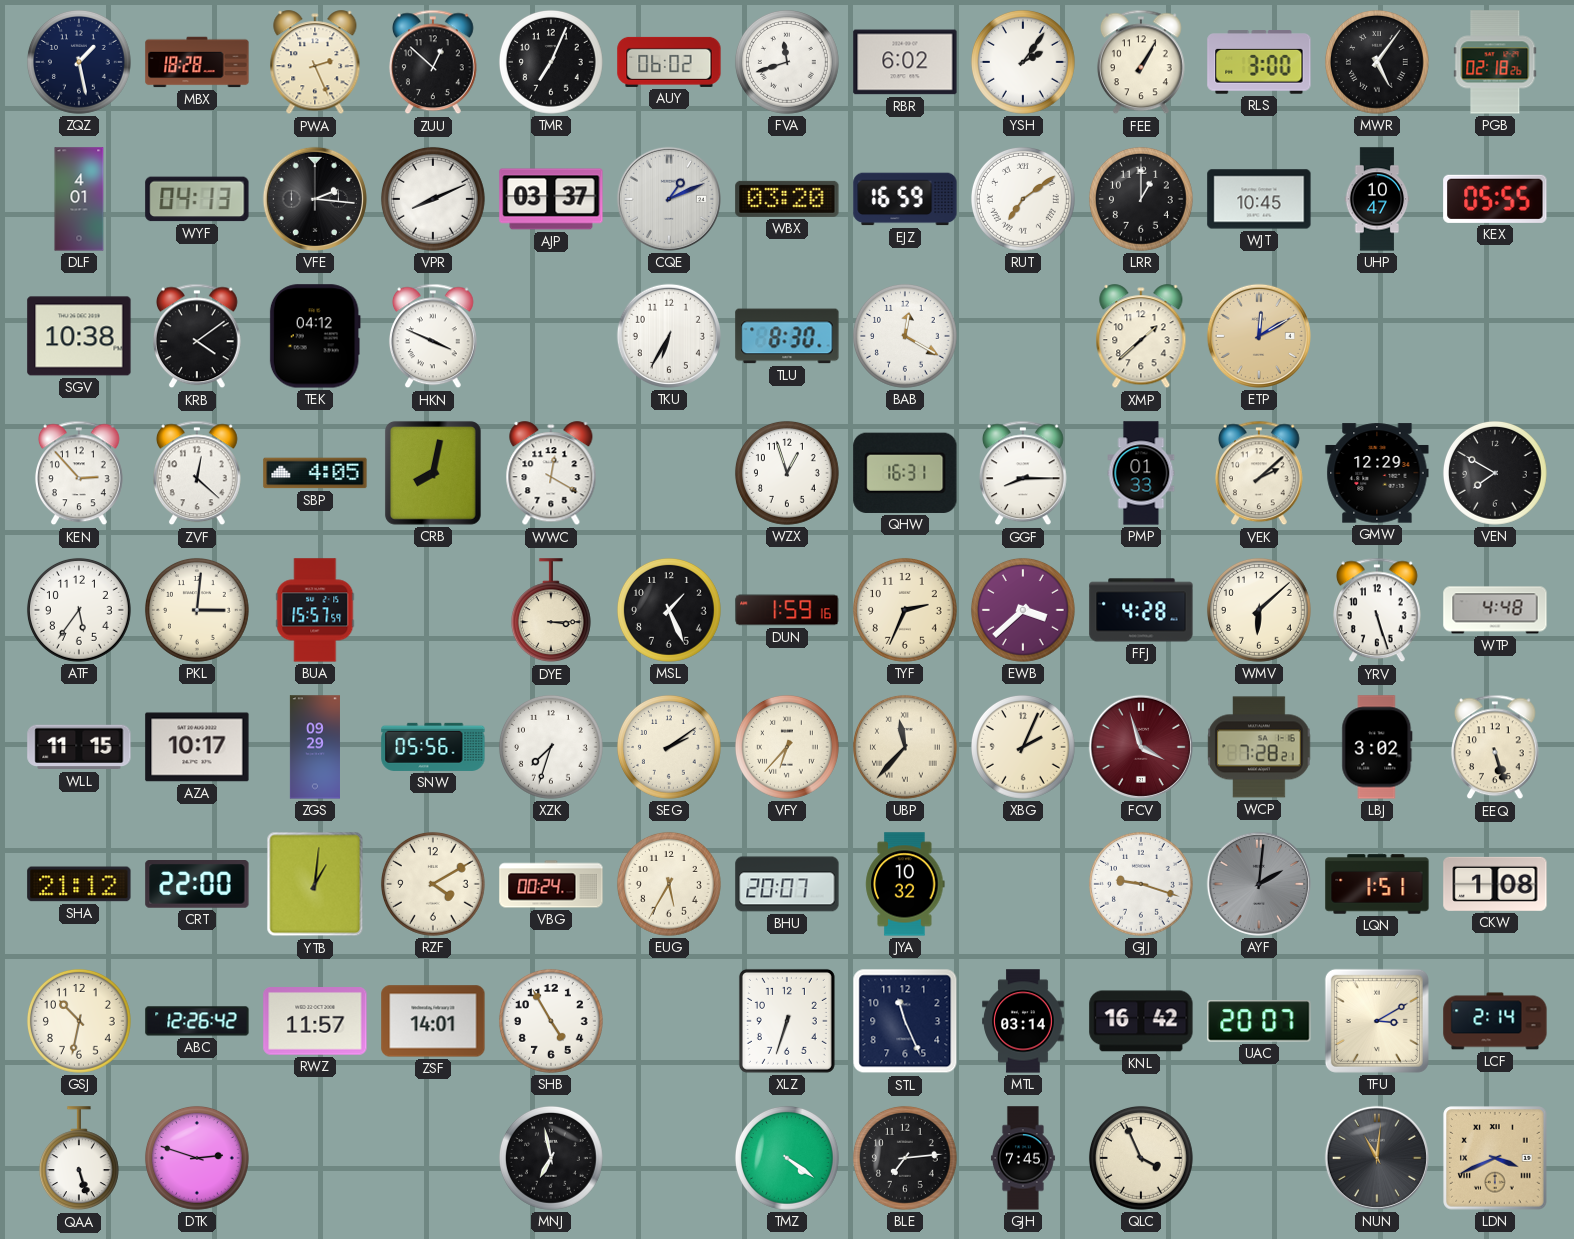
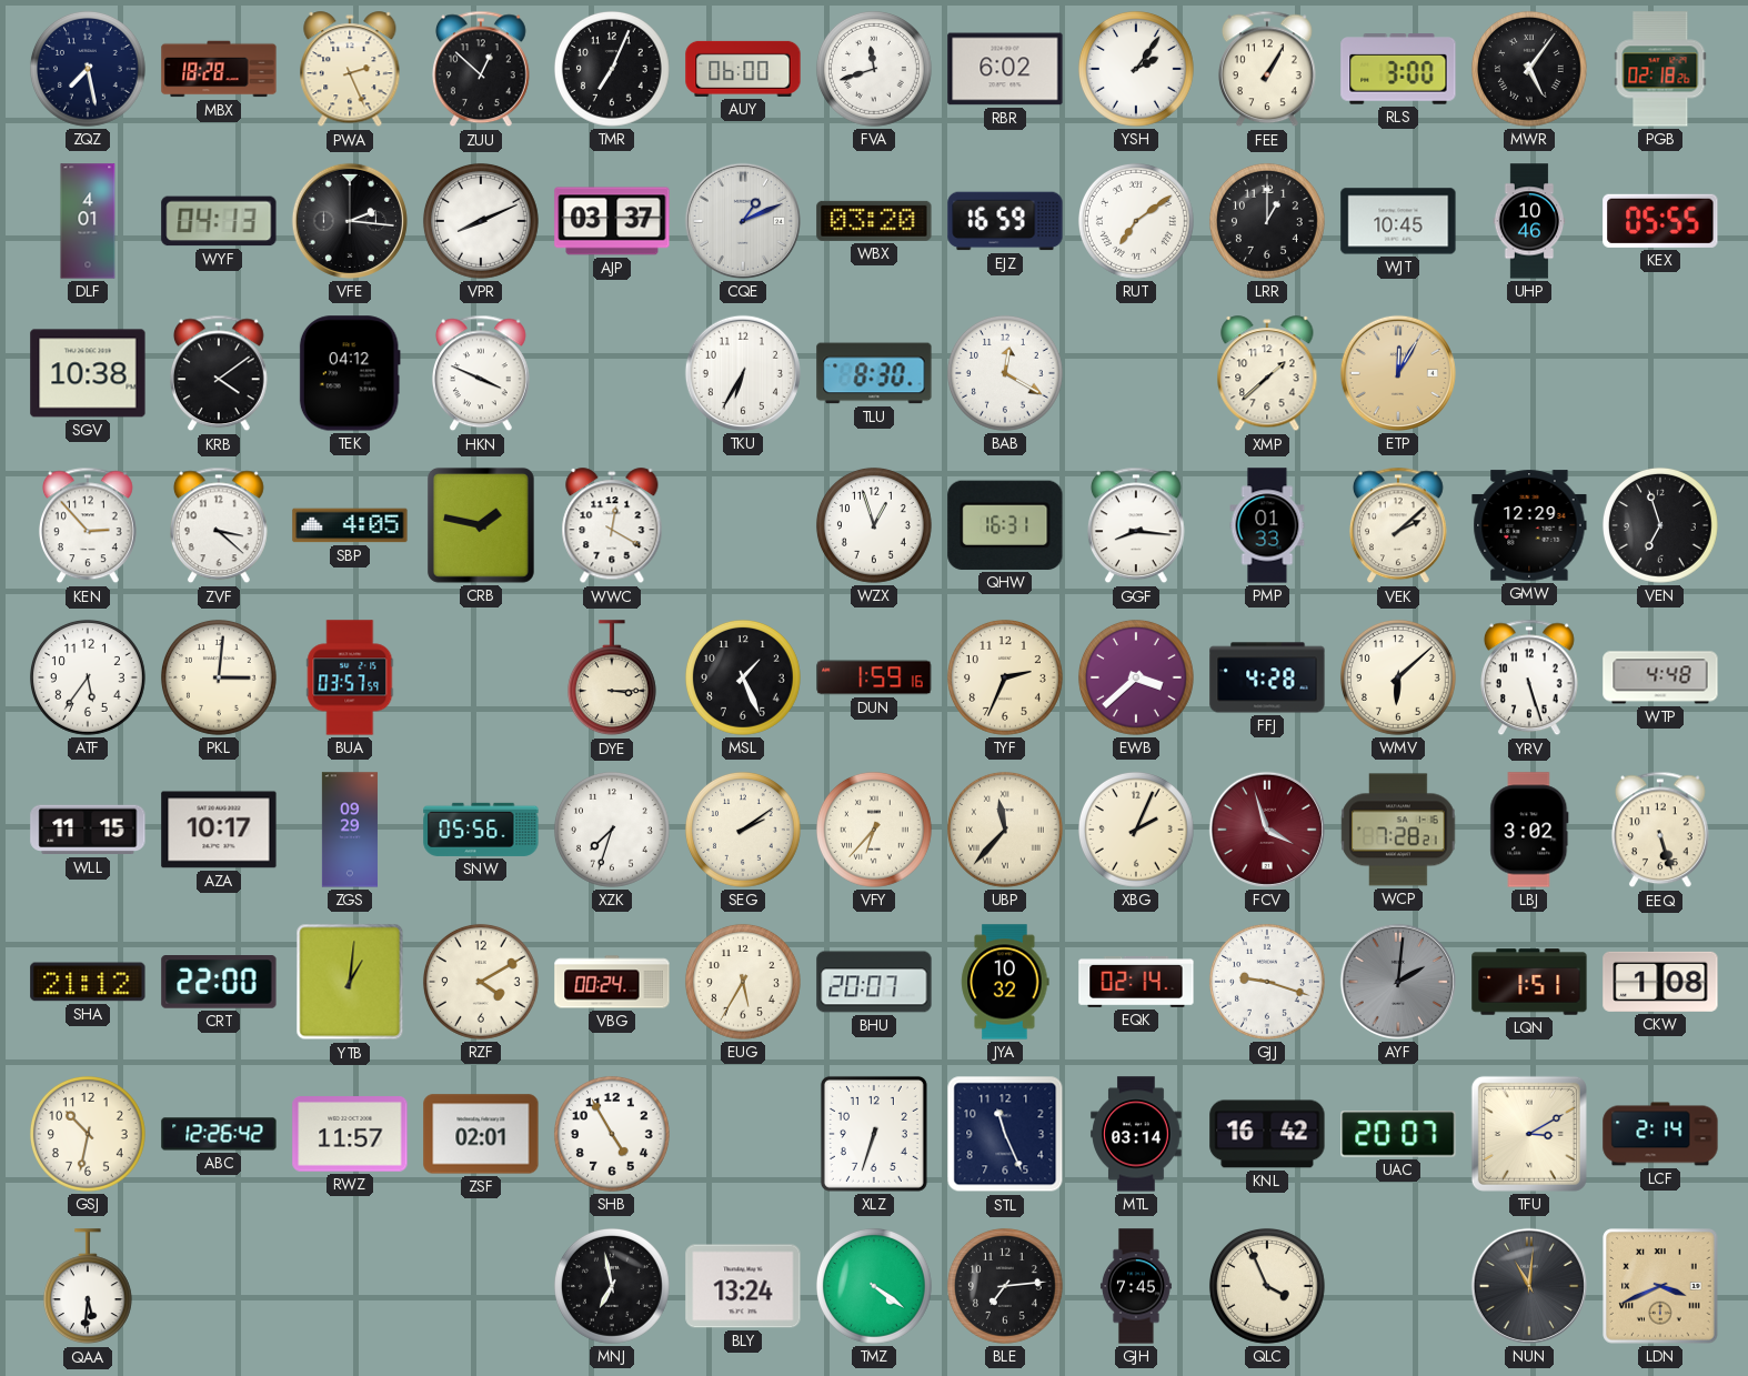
ZQZ: 1:28 -> 7:28 (88, 69)
AUY: 06:02 -> 06:00 (743, 69)
UHP: 10:47 -> 10:46 (1529, 221)
ETP: 12:10 -> 12:05 (1398, 373)
ZVF: 12:22 -> 3:22 (219, 525)
CRB: 8:02 -> 1:47 (481, 525)
GGF: 8:15 -> 8:16 (1136, 525)
VEN: 7:50 -> 6:57 (1660, 525)
BUA: 15:57 -> 03:57 (350, 677)
EQK: none -> 02:14 (1136, 983)
ZSF: 14:01 -> 02:01 (481, 1134)
QAA: 5:27 -> 5:31 (88, 1287)
DTK: 2:48 -> none (197, 1158)
BLY: none -> 13:24 (743, 1286)
